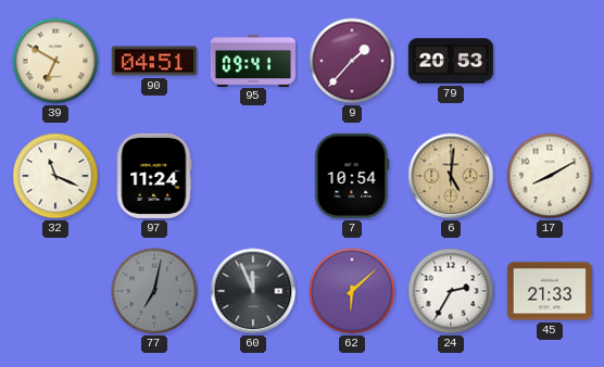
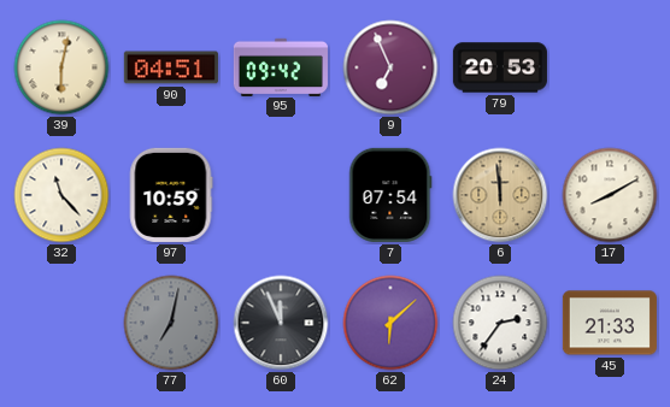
39: 6:50 -> 6:02 (61, 67)
95: 09:41 -> 09:42 (281, 66)
9: 1:37 -> 6:56 (390, 67)
32: 11:19 -> 11:23 (61, 195)
97: 11:24 -> 10:59 (171, 195)
7: 10:54 -> 07:54 (390, 195)
6: 5:01 -> 11:59 (500, 195)
24: 2:35 -> 2:36 (500, 323)
